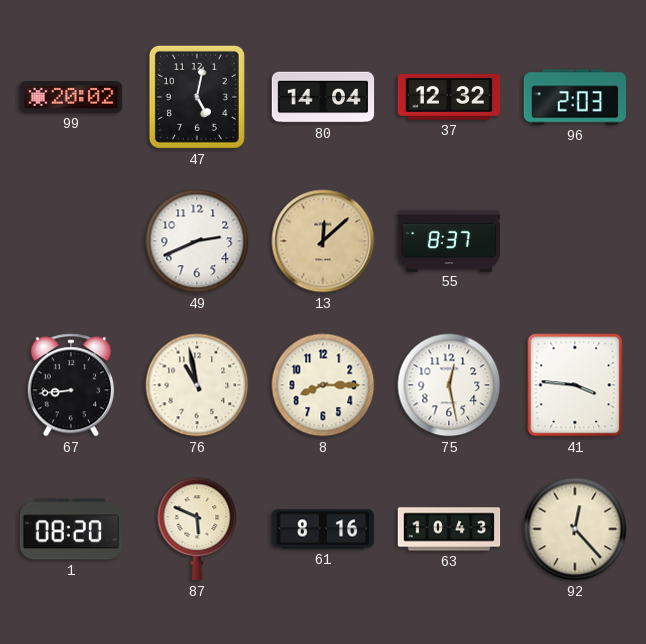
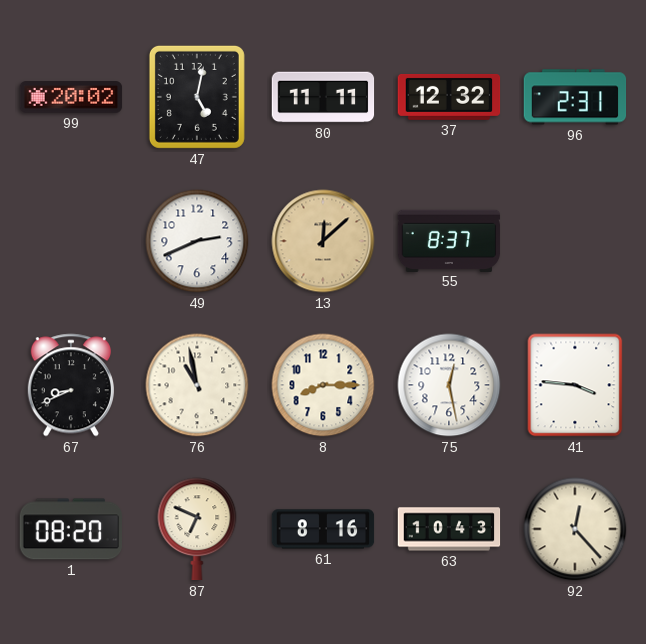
80: 14:04 -> 11:11 (323, 97)
96: 2:03 -> 2:31 (575, 97)
67: 8:44 -> 8:41 (71, 385)
87: 5:49 -> 6:49 (197, 529)
